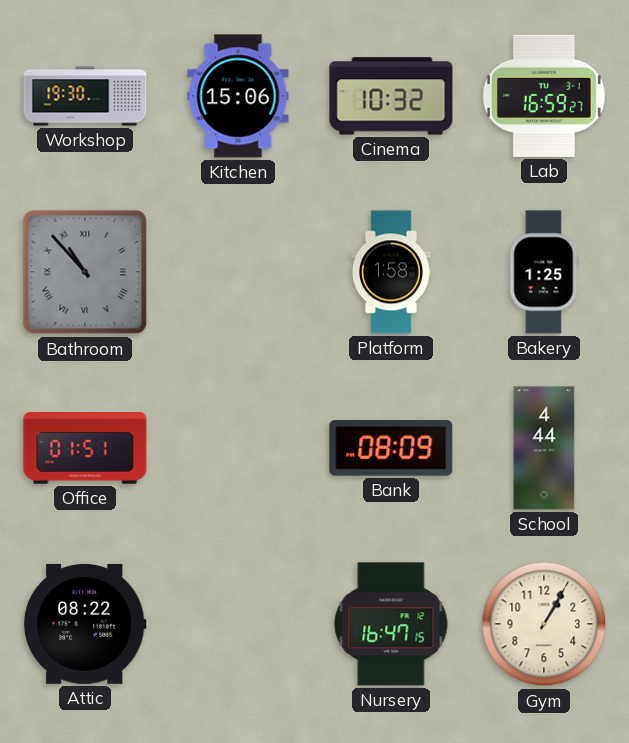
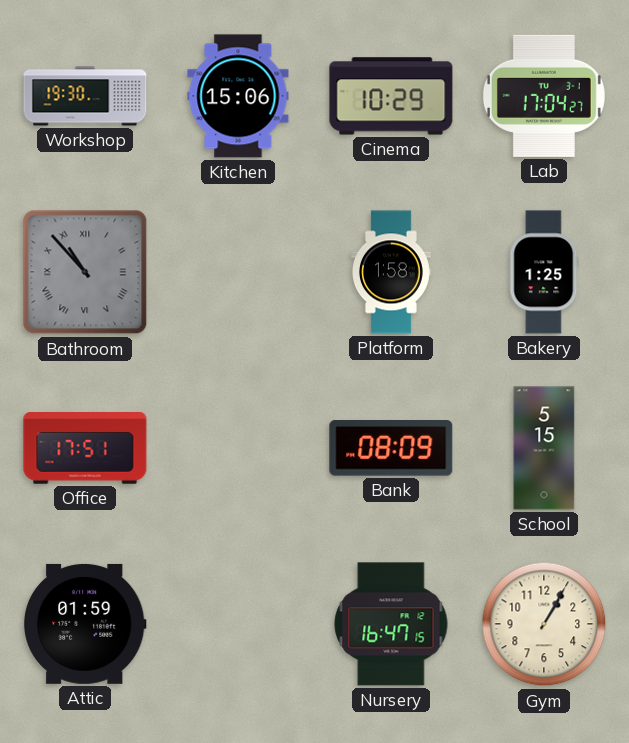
Cinema: 10:32 -> 10:29 (391, 96)
Lab: 16:59 -> 17:04 (544, 96)
Office: 01:51 -> 17:51 (85, 449)
School: 4:44 -> 5:15 (544, 448)
Attic: 08:22 -> 01:59 (85, 624)
